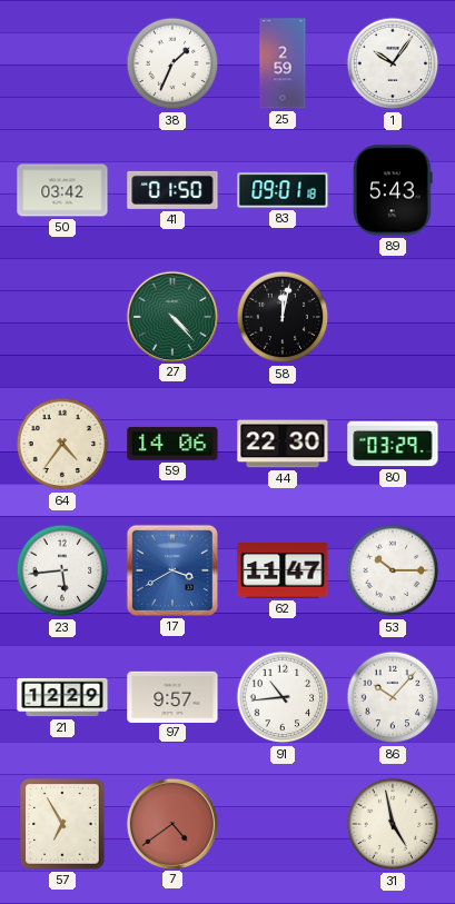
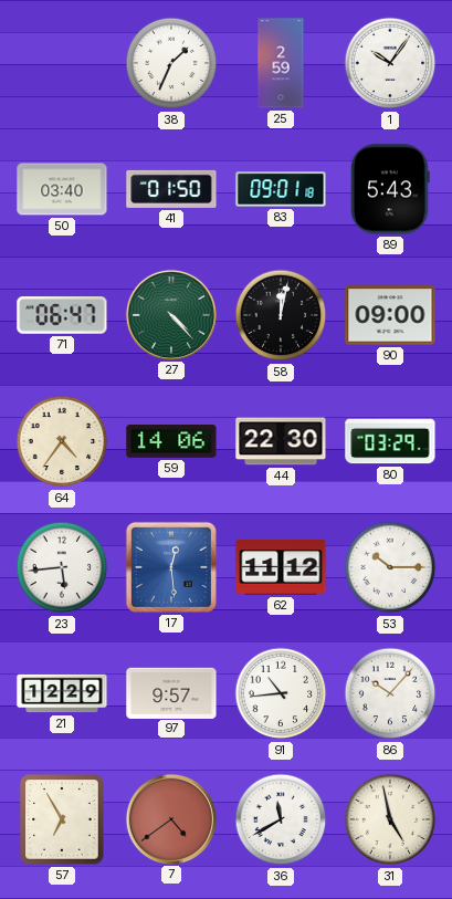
50: 03:42 -> 03:40 (62, 189)
71: none -> 06:47 (62, 315)
90: none -> 09:00 (390, 315)
17: 3:40 -> 12:29 (171, 567)
62: 11:47 -> 11:12 (281, 567)
36: none -> 11:40 (281, 819)
